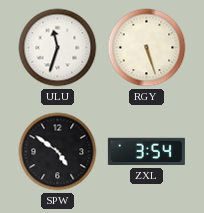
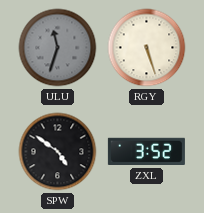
ULU dial: white -> grey (58, 48)
ZXL: 3:54 -> 3:52 (146, 152)
